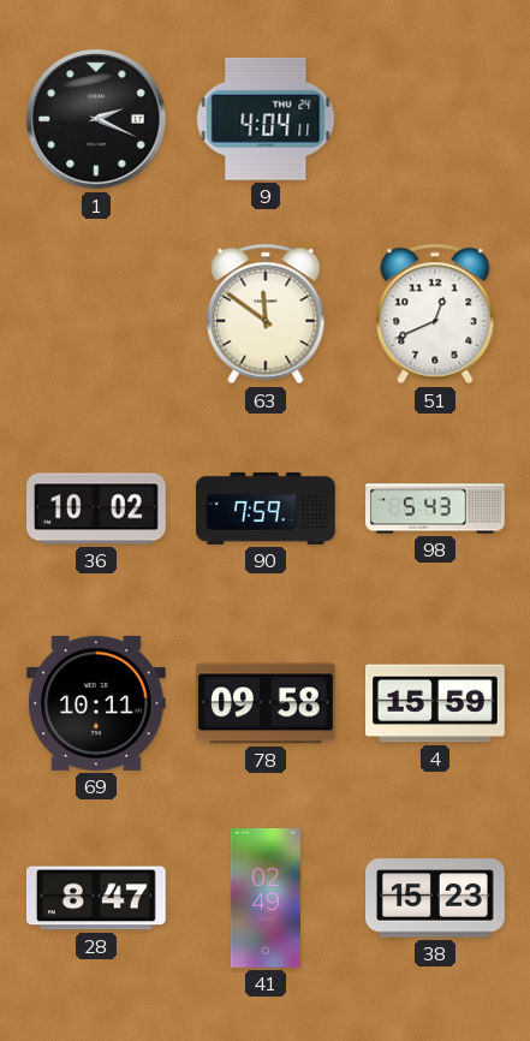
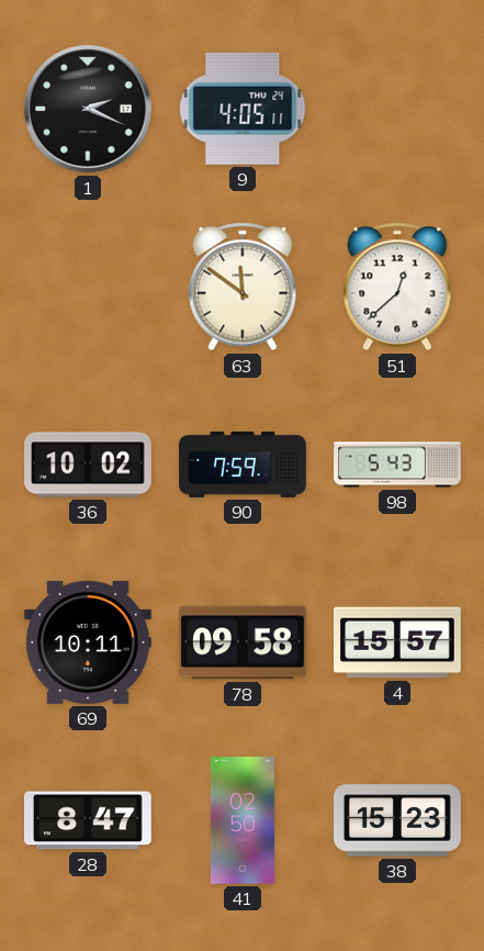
9: 4:04 -> 4:05 (243, 109)
51: 12:41 -> 12:38 (397, 287)
4: 15:59 -> 15:57 (398, 642)
41: 02:49 -> 02:50 (243, 820)
